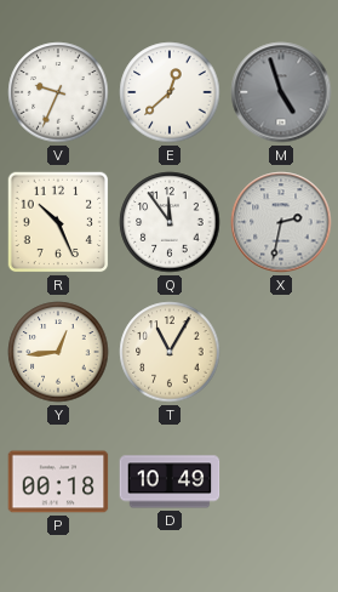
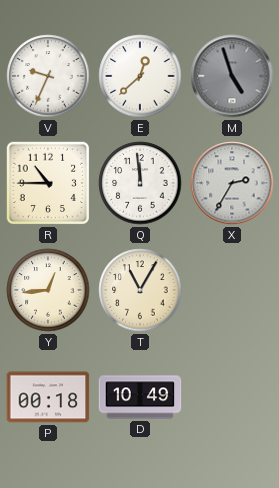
R: 10:26 -> 10:45 (48, 183)
Q: 11:54 -> 11:59 (140, 183)
X: 2:32 -> 2:35 (232, 183)
